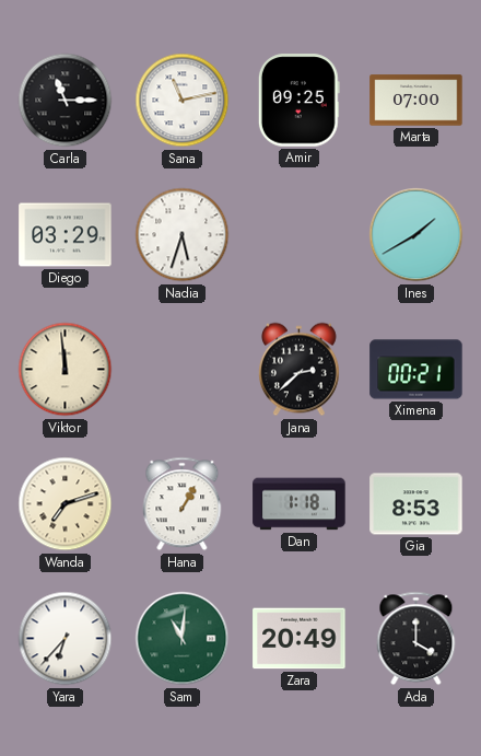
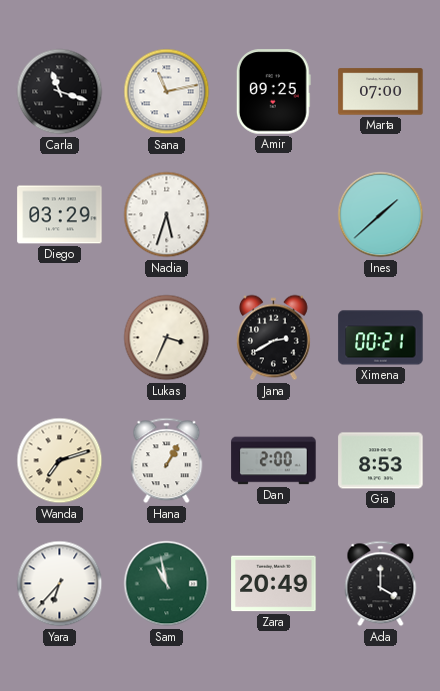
Carla: 11:15 -> 11:18 (60, 92)
Ines: 1:40 -> 1:38 (381, 215)
Viktor: 11:59 -> none (66, 370)
Lukas: none -> 3:34 (167, 338)
Jana: 2:38 -> 2:40 (273, 338)
Dan: 1:18 -> 2:00 (274, 461)
Sam: 11:01 -> 10:58 (167, 584)
